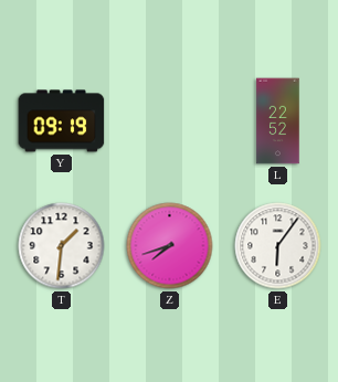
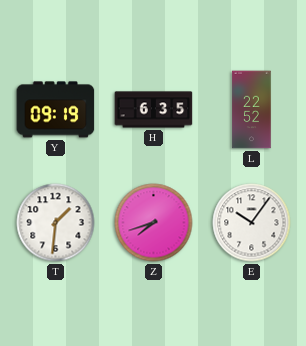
H: none -> 6:35 (154, 110)
E: 6:06 -> 10:06 (252, 223)
